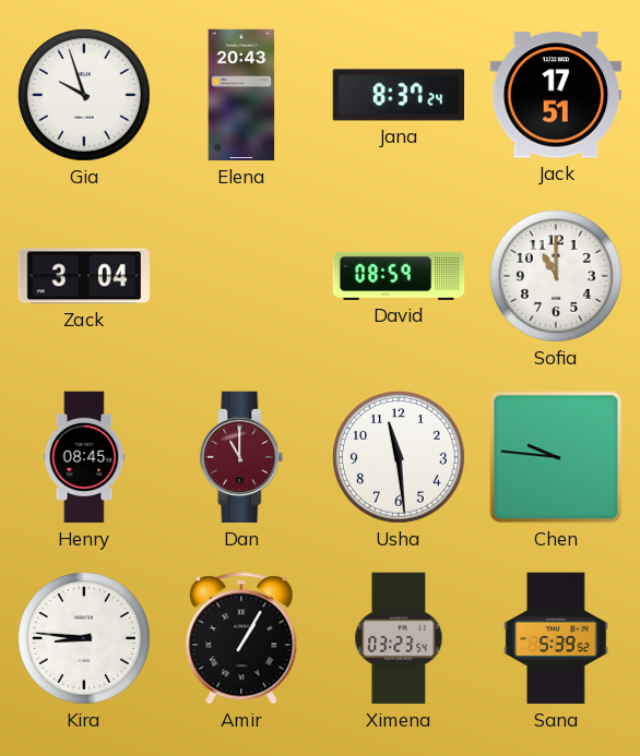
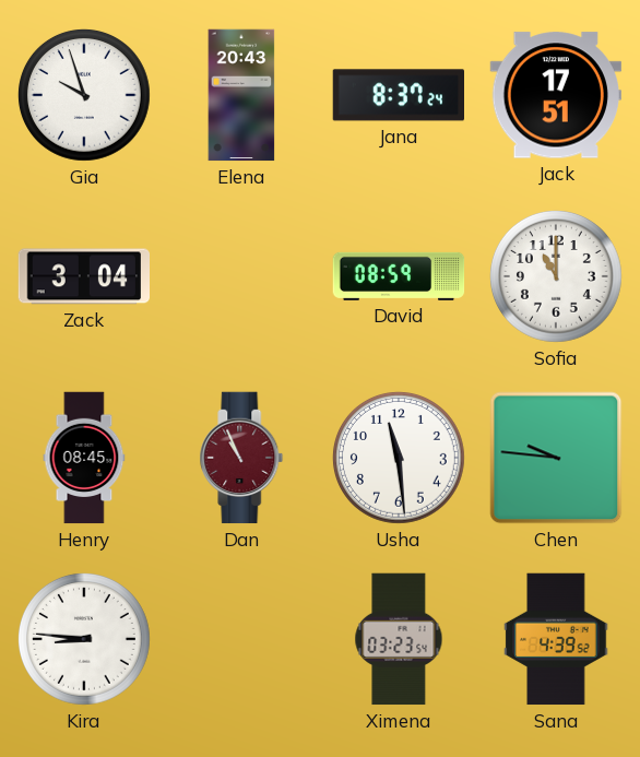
Dan: 11:00 -> 10:56 (241, 458)
Amir: 1:05 -> none (241, 638)
Sana: 5:39 -> 4:39 (556, 639)
